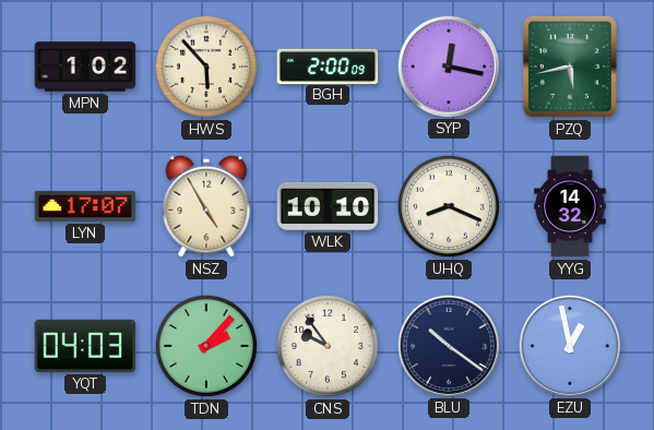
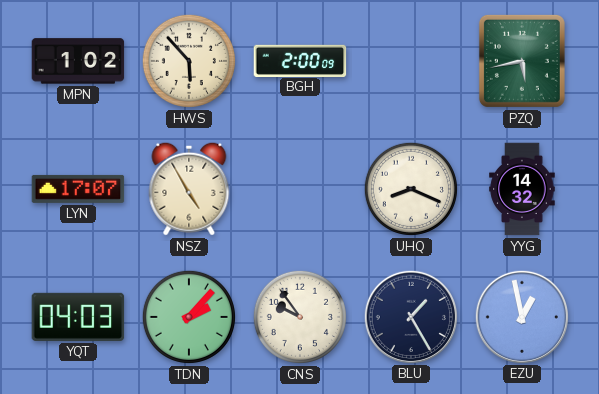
SYP: 12:17 -> none (448, 65)
WLK: 10:10 -> none (328, 206)
BLU: 10:21 -> 1:25 (410, 316)
